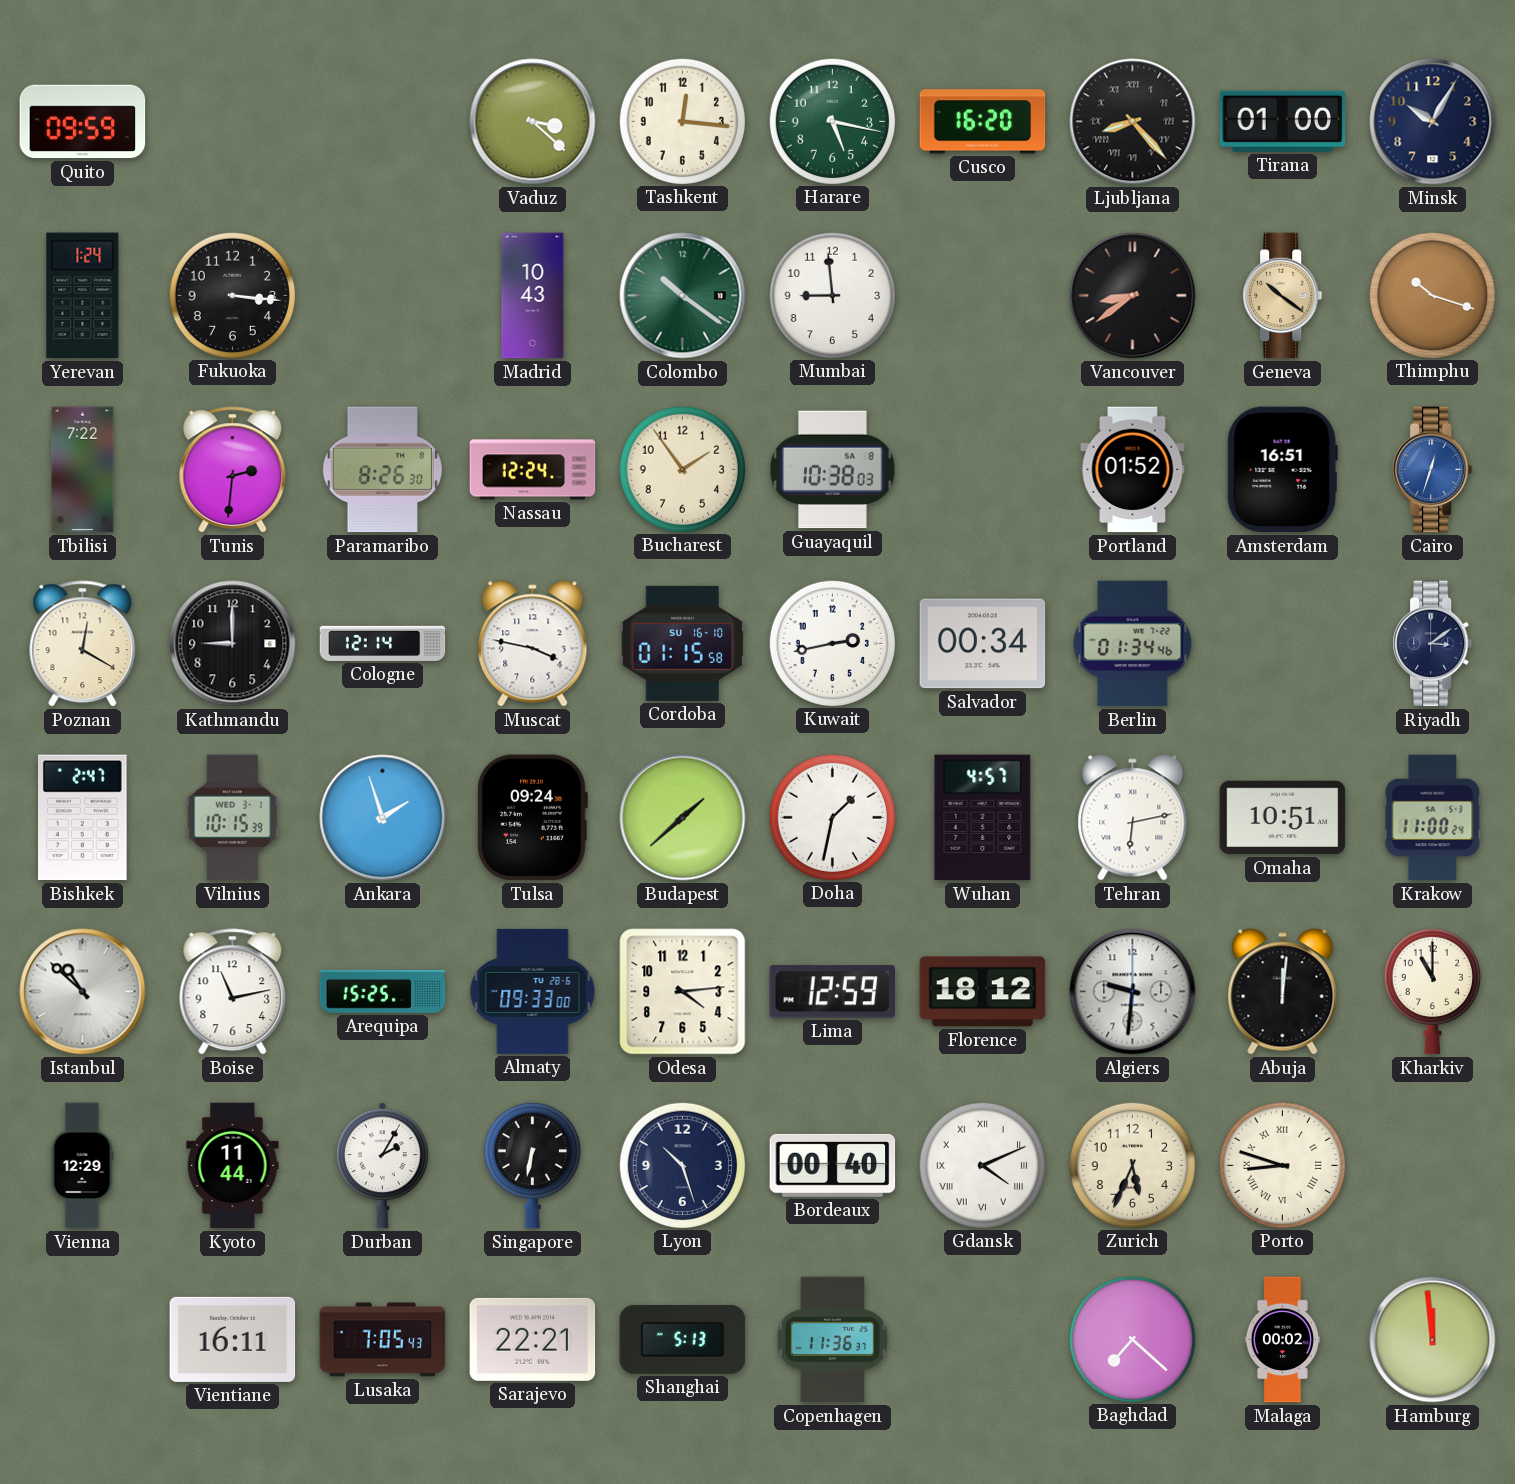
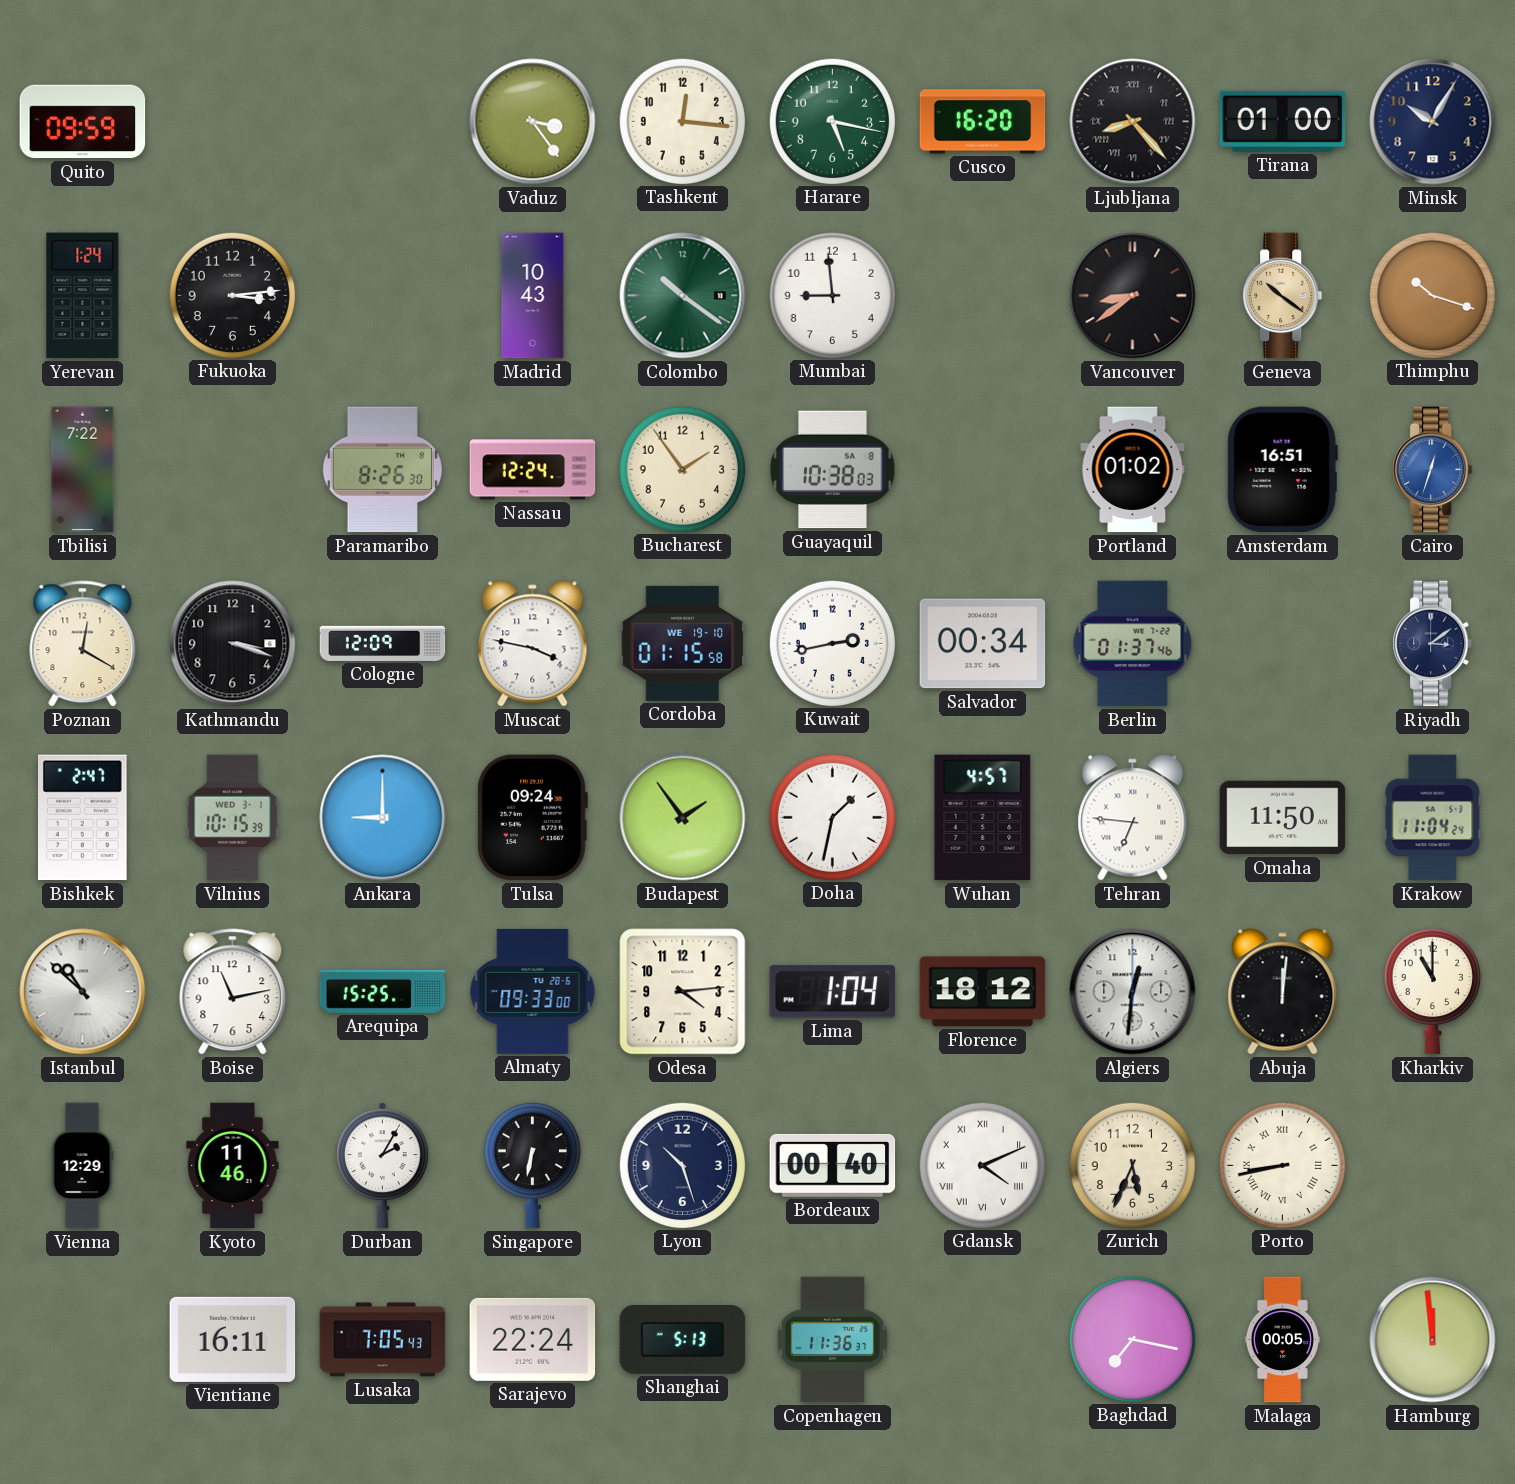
Vaduz: 3:22 -> 3:24 (533, 122)
Fukuoka: 3:16 -> 3:14 (232, 295)
Tunis: 2:31 -> none (233, 470)
Portland: 01:52 -> 01:02 (1133, 470)
Kathmandu: 9:00 -> 3:18 (233, 644)
Cologne: 12:14 -> 12:09 (383, 643)
Cordoba date: SU 16-10 -> WE 19-10 (683, 643)
Berlin: 01:34 -> 01:37 (1133, 644)
Ankara: 1:57 -> 9:00 (383, 818)
Budapest: 1:38 -> 1:54 (683, 818)
Tehran: 6:13 -> 6:46 (1133, 818)
Omaha: 10:51 -> 11:50 (1283, 818)
Krakow: 11:00 -> 11:04 (1433, 818)
Lima: 12:59 -> 1:04 (832, 992)
Algiers: 9:31 -> 12:31 (1133, 992)
Kyoto: 11:44 -> 11:46 (233, 1166)
Porto: 8:48 -> 8:43 (1282, 1165)
Sarajevo: 22:21 -> 22:24 (533, 1339)
Baghdad: 7:22 -> 7:17 (1132, 1339)
Malaga: 00:02 -> 00:05 (1282, 1340)
